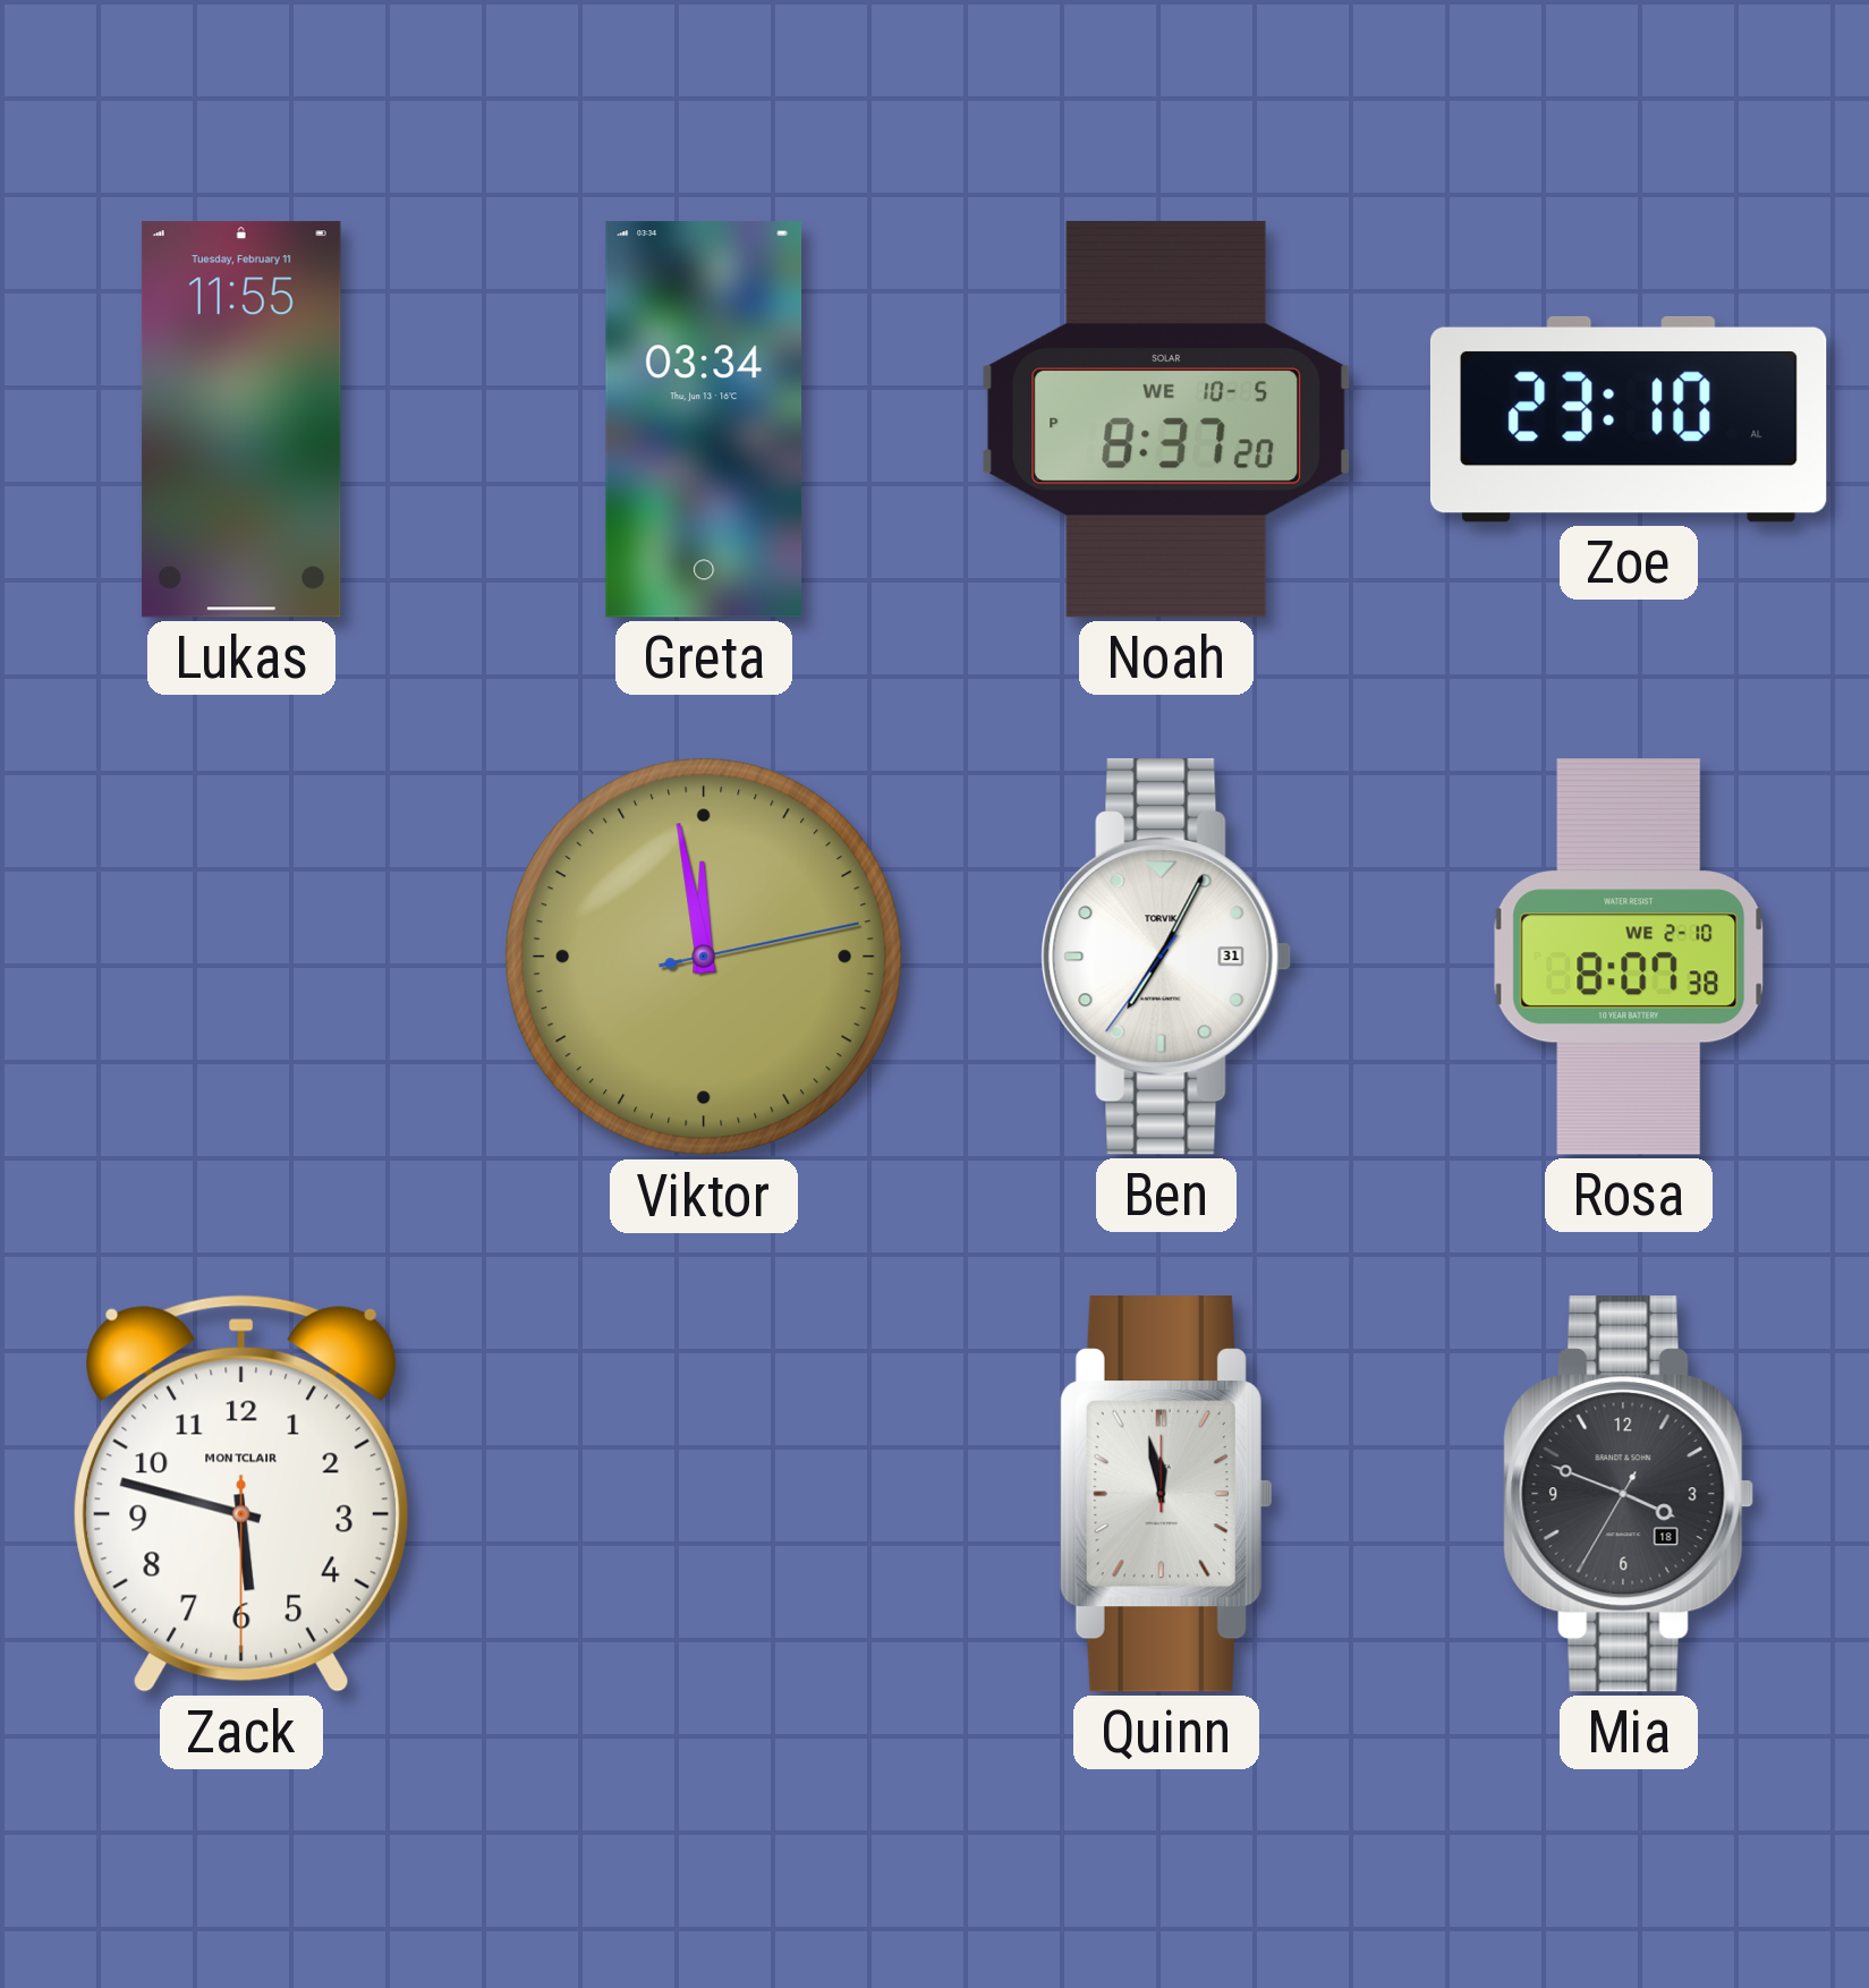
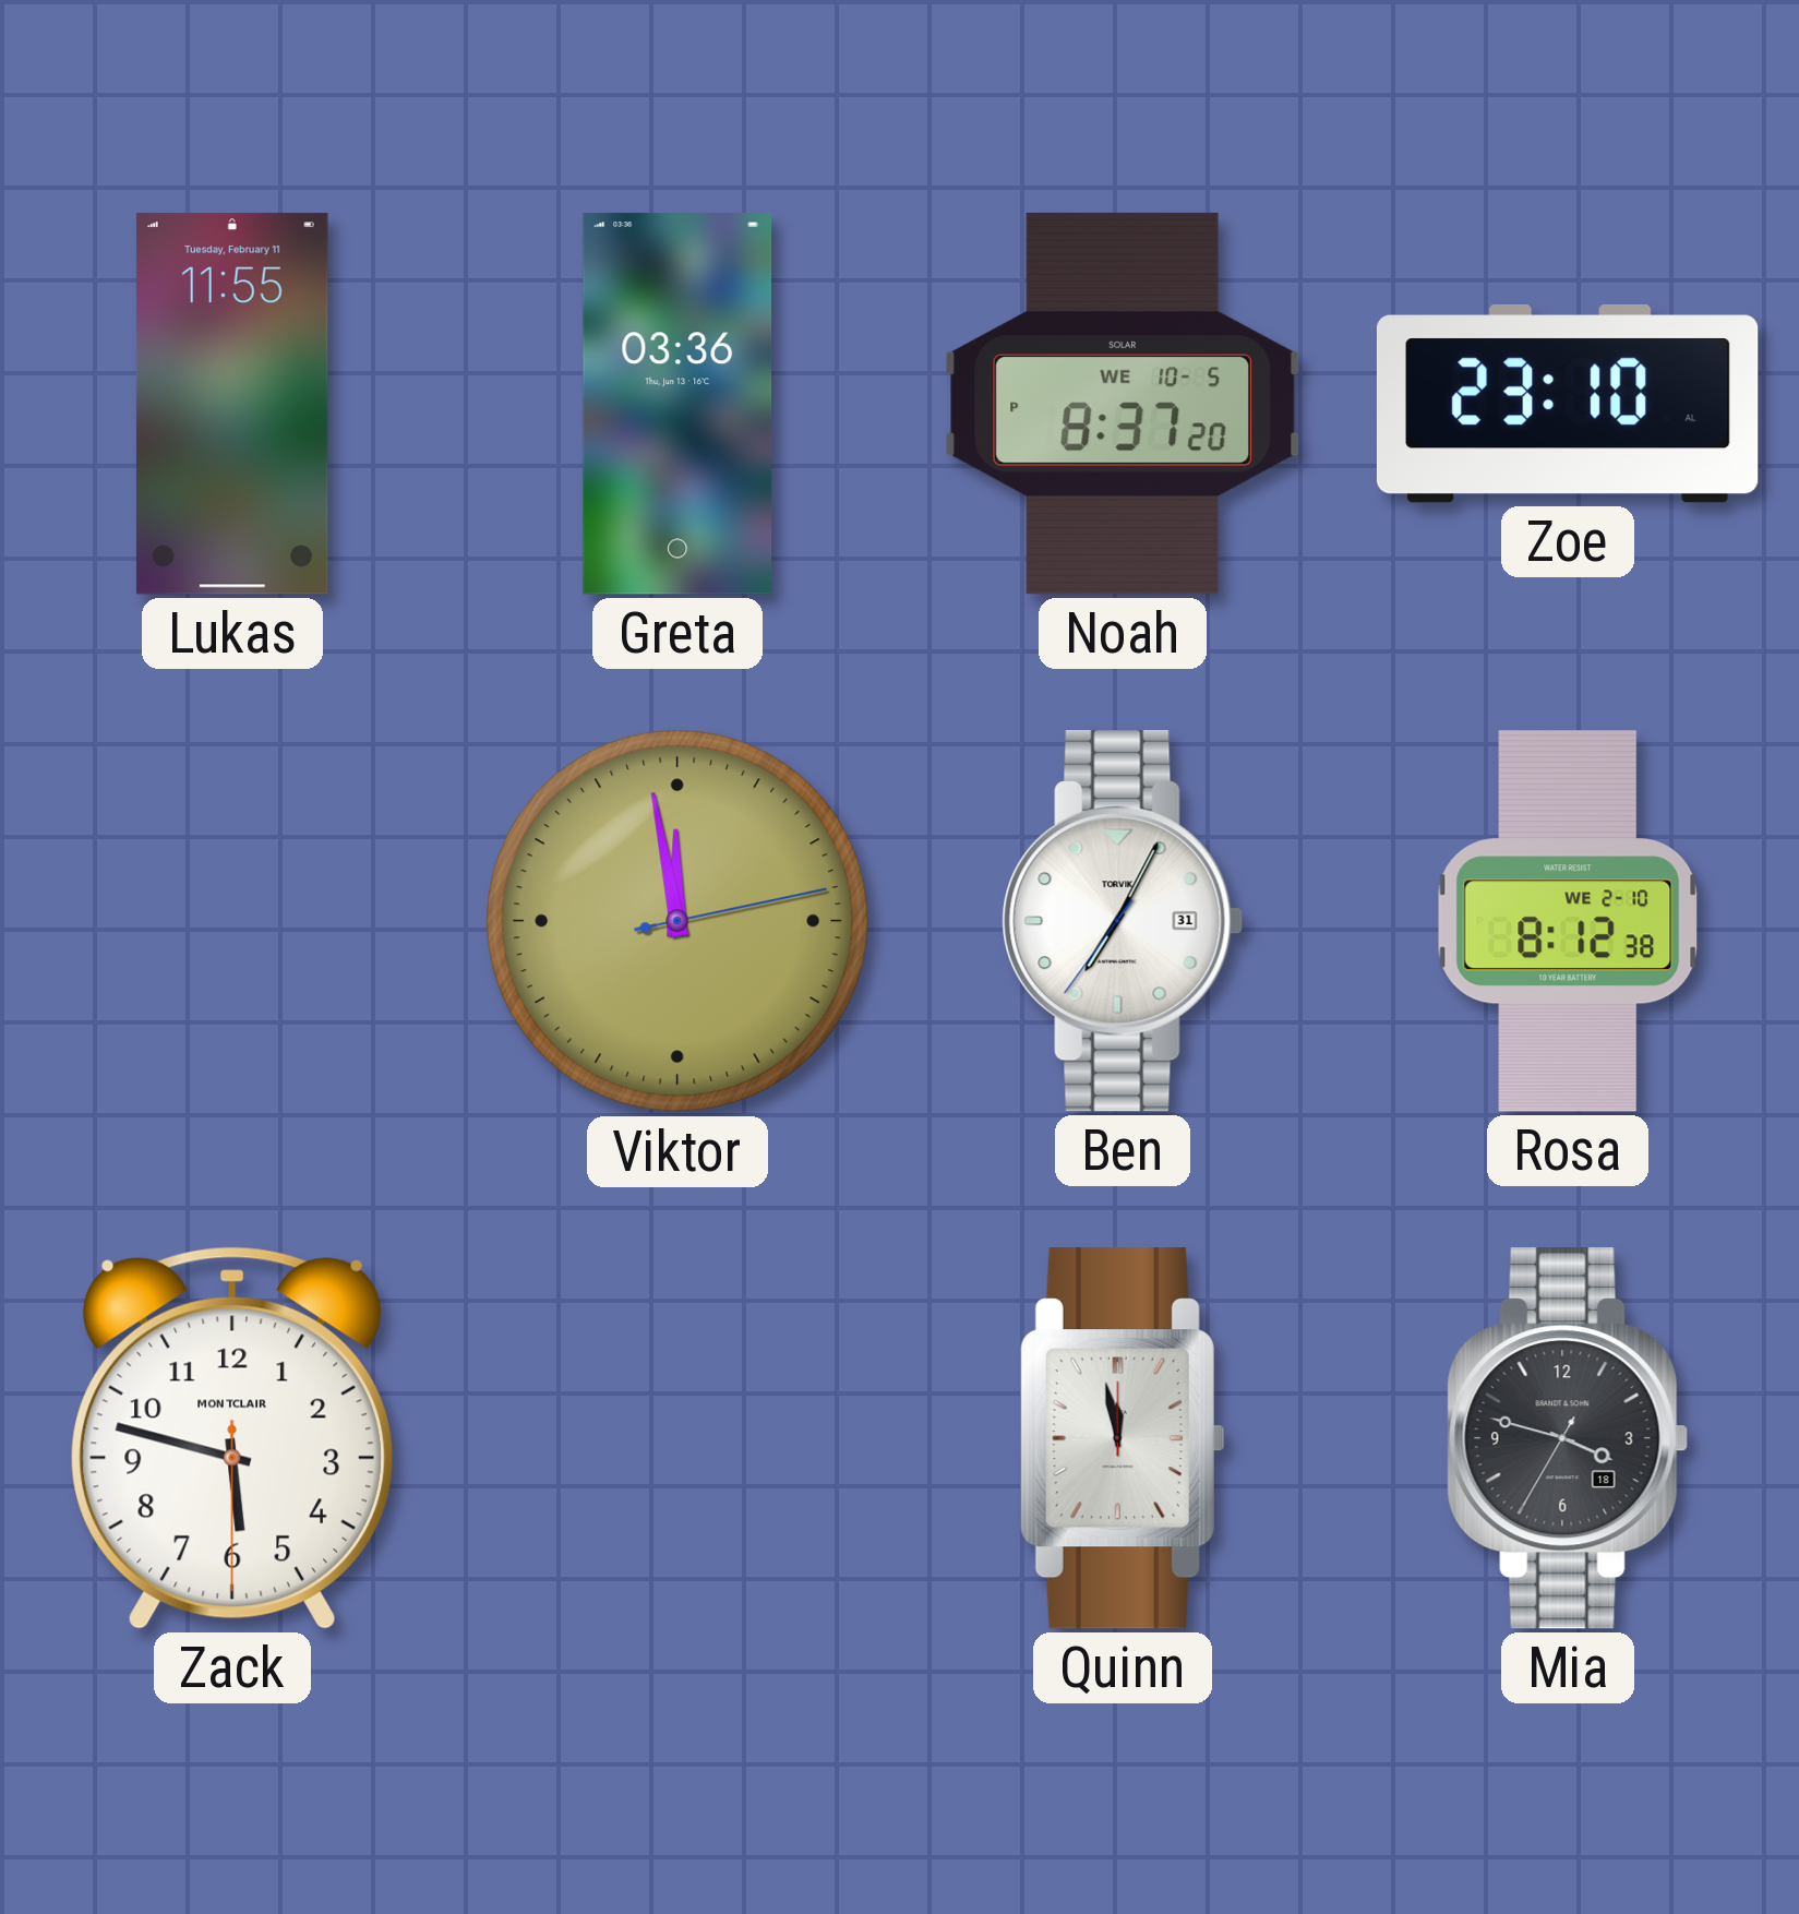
Greta: 03:34 -> 03:36 (677, 404)
Rosa: 8:07 -> 8:12 (1568, 921)
Mia: 3:48 -> 3:47 (1568, 1439)
